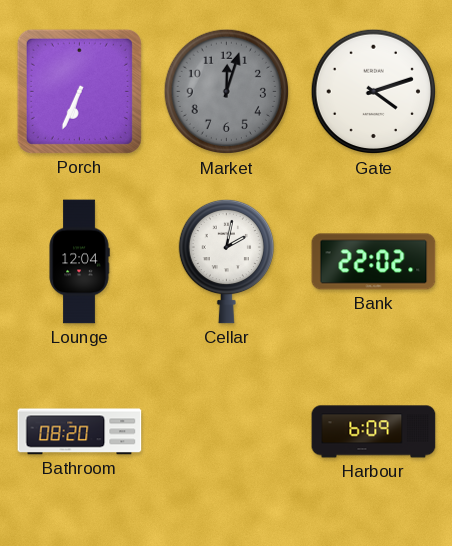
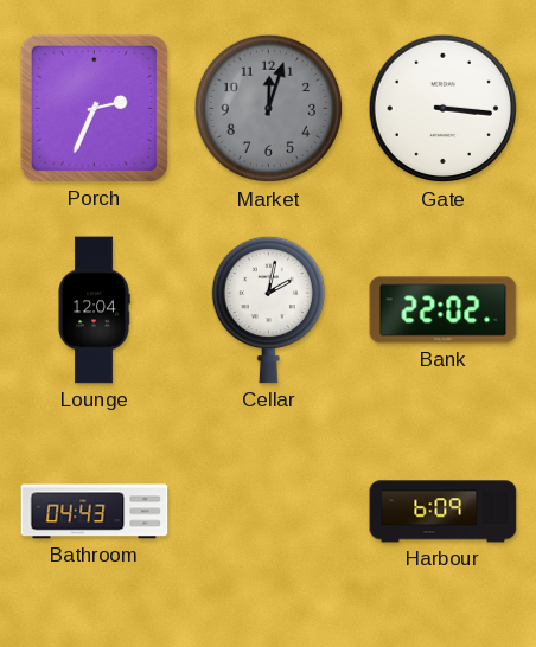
Porch: 6:34 -> 2:34 (94, 108)
Gate: 4:12 -> 3:16 (442, 109)
Bathroom: 08:20 -> 04:43 (95, 512)
